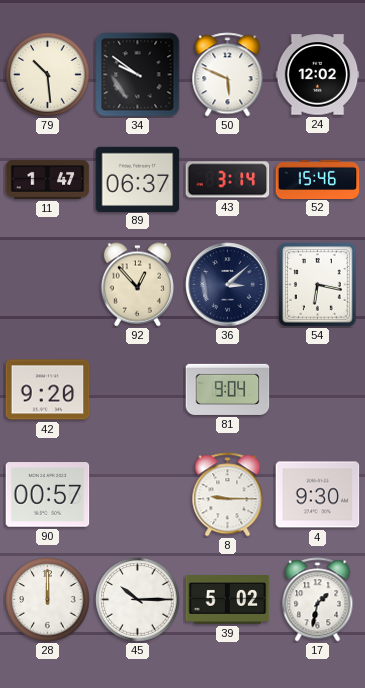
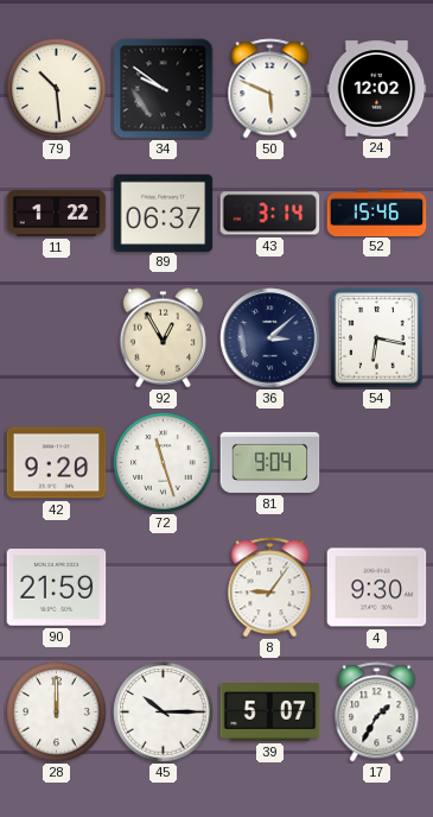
11: 1:47 -> 1:22 (57, 213)
92: 12:53 -> 12:55 (163, 338)
72: none -> 11:27 (164, 463)
90: 00:57 -> 21:59 (57, 588)
8: 9:15 -> 9:06 (270, 588)
39: 5:02 -> 5:07 (270, 712)
17: 1:32 -> 1:35 (377, 712)
